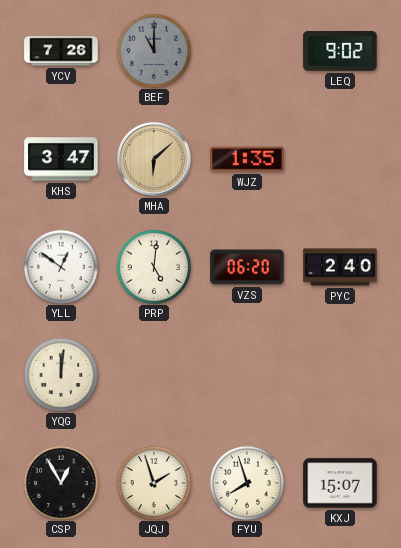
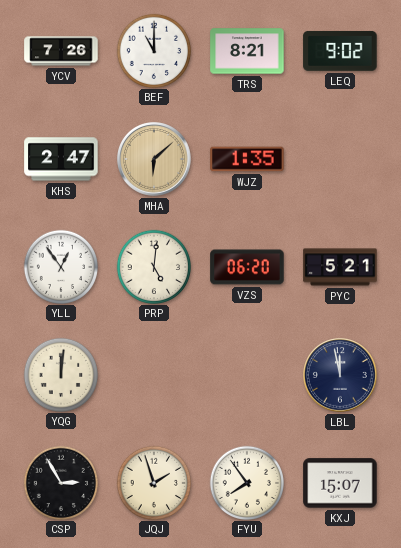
BEF dial: grey -> white (153, 50)
TRS: none -> 8:21 (247, 51)
KHS: 3:47 -> 2:47 (61, 159)
YLL: 12:51 -> 12:54 (60, 266)
PYC: 2:40 -> 5:21 (340, 267)
LBL: none -> 11:58 (341, 376)
CSP: 12:55 -> 2:55 (60, 482)
FYU: 7:57 -> 7:54 (246, 482)
